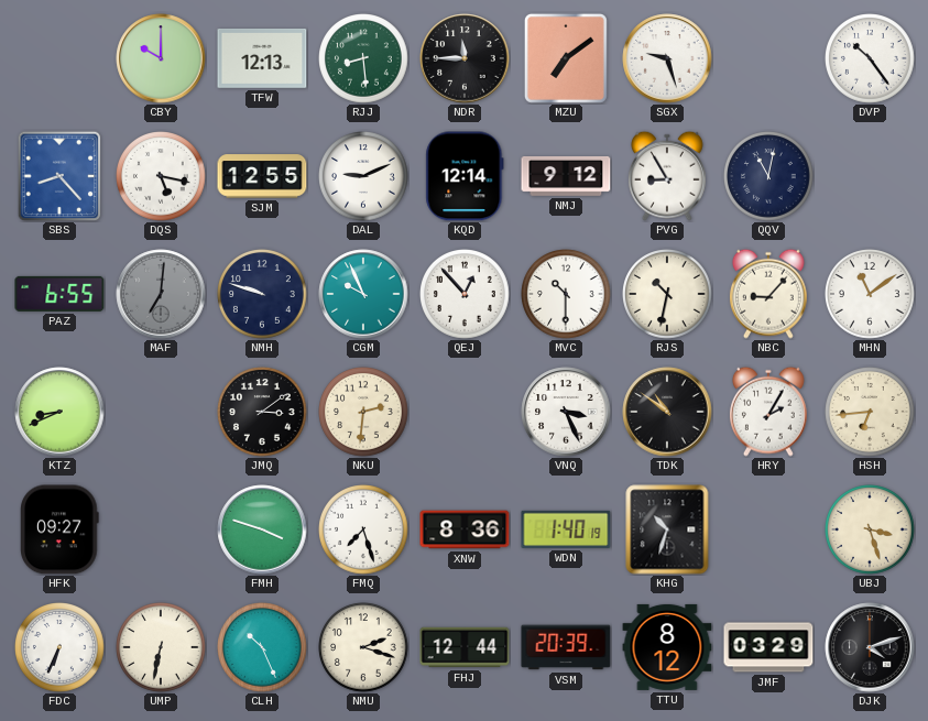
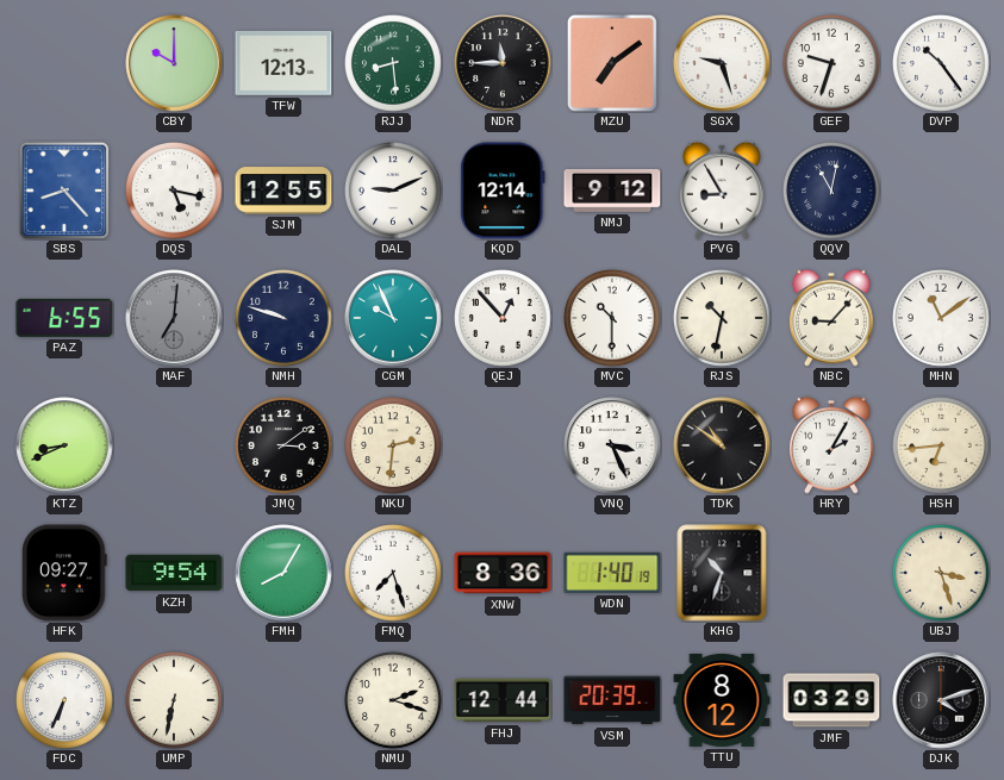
GEF: none -> 9:33 (832, 64)
KZH: none -> 9:54 (174, 573)
FMH: 3:48 -> 8:05 (283, 573)
CLH: 10:26 -> none (263, 648)
